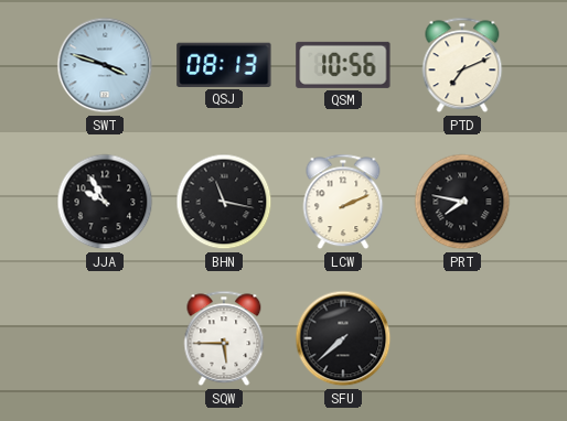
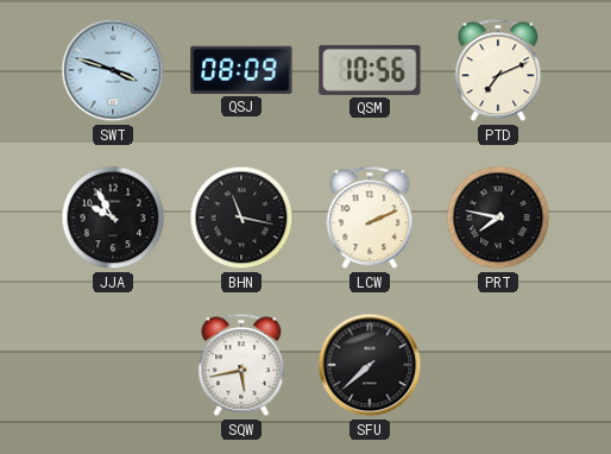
QSJ: 08:13 -> 08:09 (241, 70)
SQW: 5:45 -> 5:43 (241, 365)
